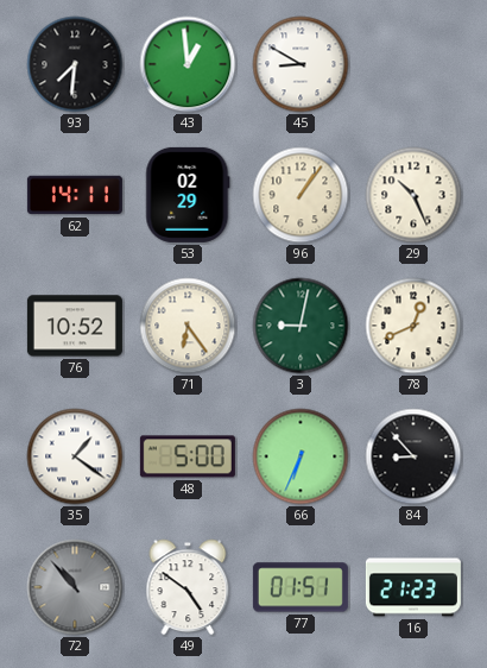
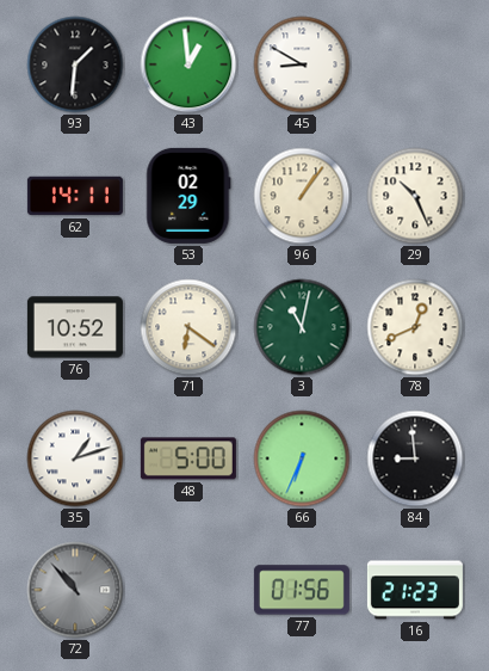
93: 7:31 -> 1:31 (75, 64)
71: 6:24 -> 6:21 (188, 327)
3: 9:02 -> 11:02 (302, 327)
35: 1:21 -> 1:12 (75, 458)
84: 8:53 -> 8:59 (415, 458)
49: 4:51 -> none (188, 587)
77: 01:51 -> 01:56 (302, 590)
